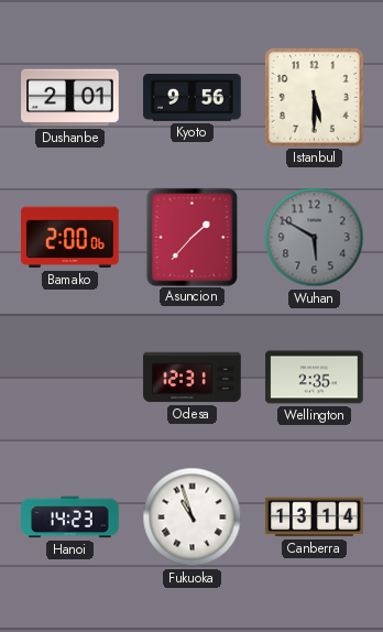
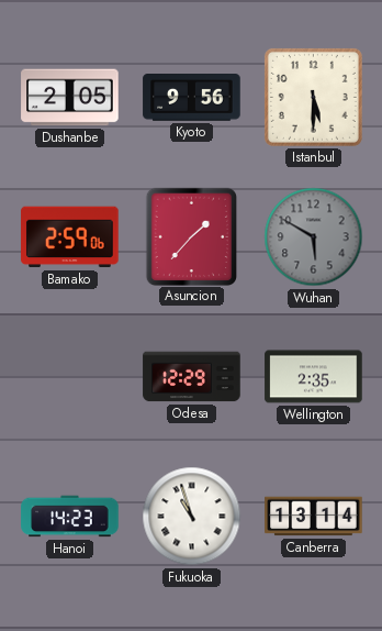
Dushanbe: 2:01 -> 2:05 (70, 98)
Bamako: 2:00 -> 2:59 (70, 237)
Odesa: 12:31 -> 12:29 (192, 377)
